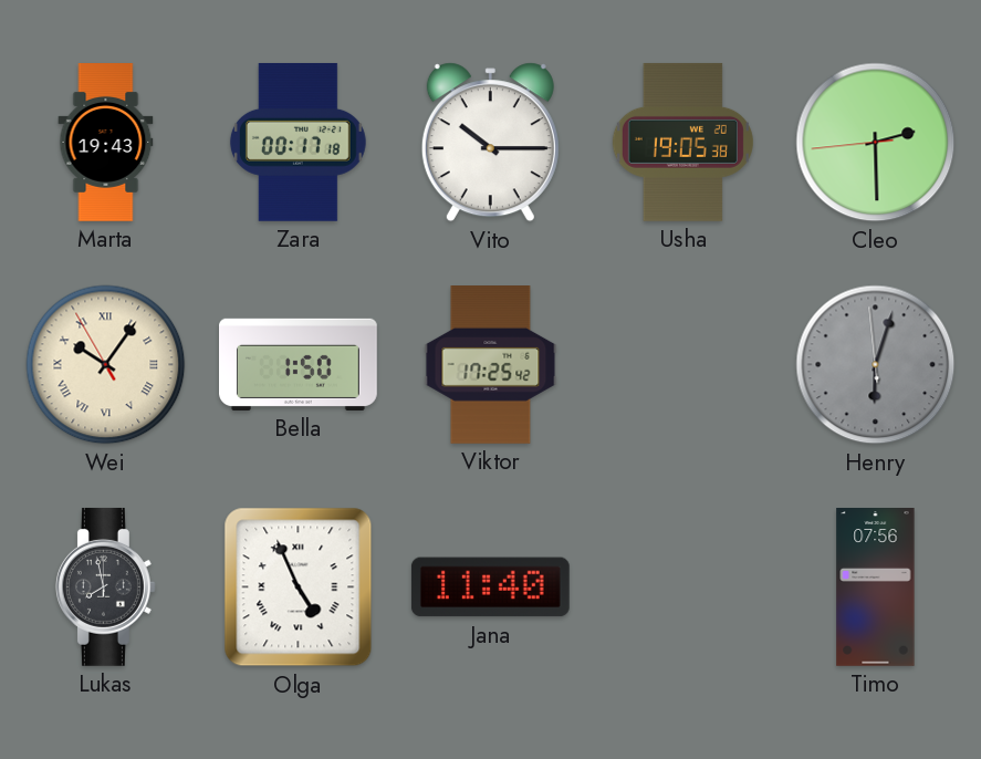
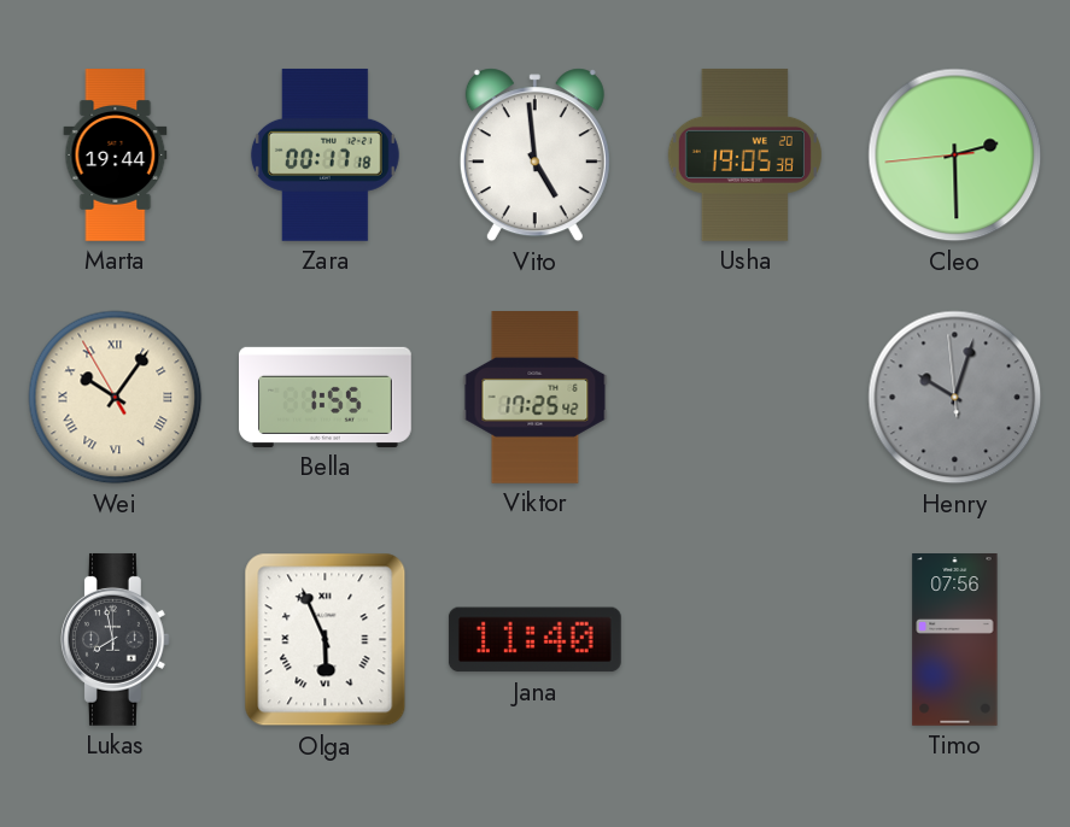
Marta: 19:43 -> 19:44 (116, 156)
Vito: 10:15 -> 4:59 (534, 156)
Bella: 1:50 -> 1:55 (326, 397)
Henry: 6:02 -> 10:02 (955, 398)
Olga: 4:56 -> 5:56 (326, 640)
